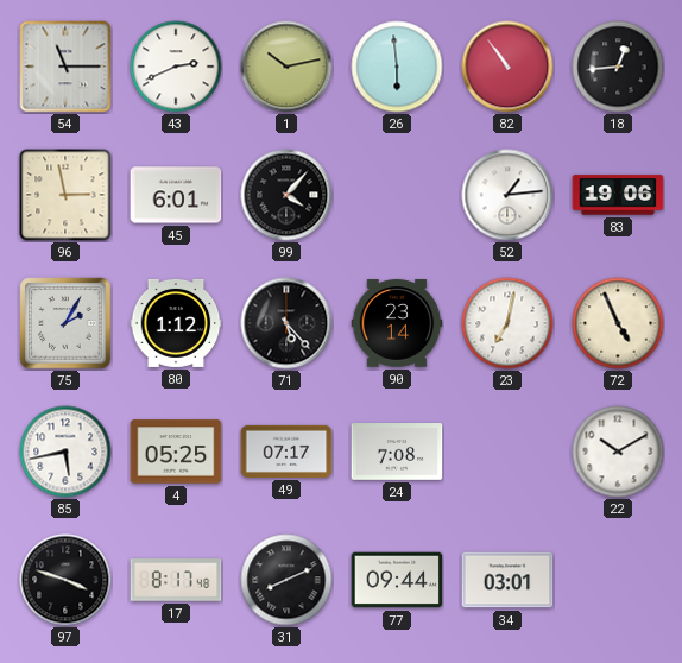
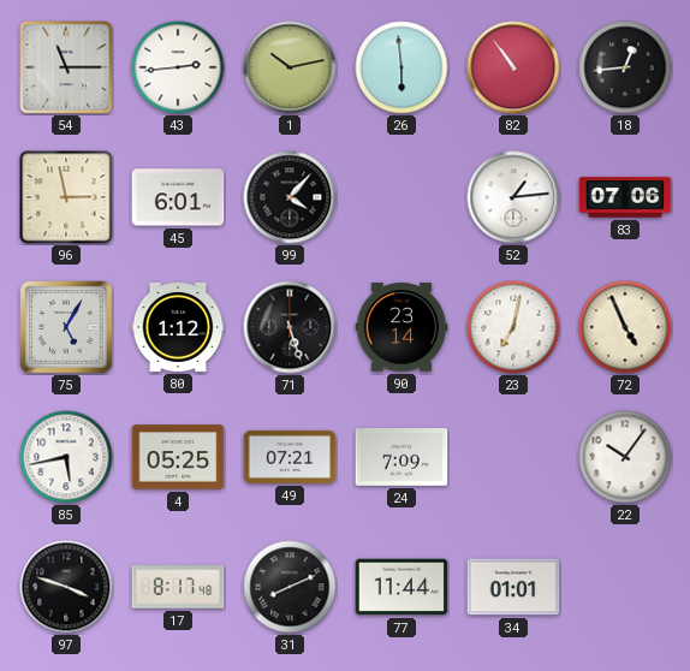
43: 2:41 -> 2:44 (178, 67)
83: 19:06 -> 07:06 (625, 197)
75: 2:05 -> 5:05 (66, 327)
71: 5:23 -> 5:27 (290, 327)
49: 07:17 -> 07:21 (290, 457)
24: 7:08 -> 7:09 (401, 457)
22: 10:10 -> 10:06 (625, 457)
77: 09:44 -> 11:44 (401, 587)
34: 03:01 -> 01:01 (513, 587)
